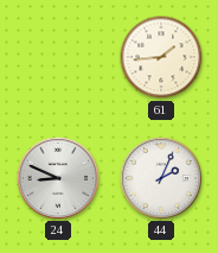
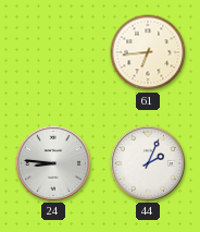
61: 1:44 -> 6:44 (148, 52)
24: 8:49 -> 8:46 (52, 162)
